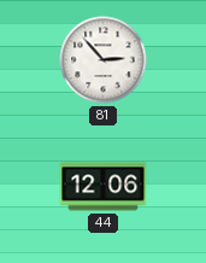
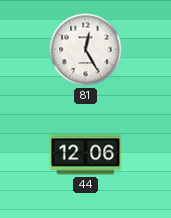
81: 2:53 -> 12:25 (86, 50)
